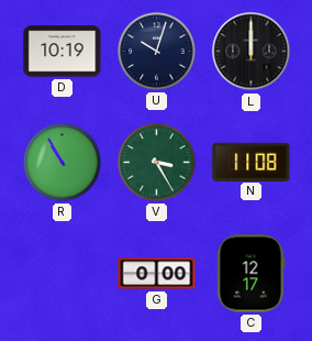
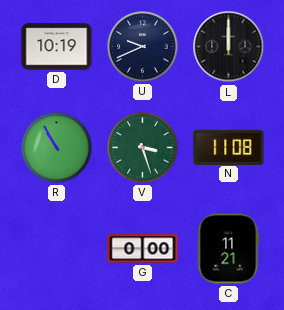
U: 10:03 -> 9:41 (143, 47)
V: 3:25 -> 3:27 (143, 148)
C: 12:17 -> 11:21 (228, 249)
